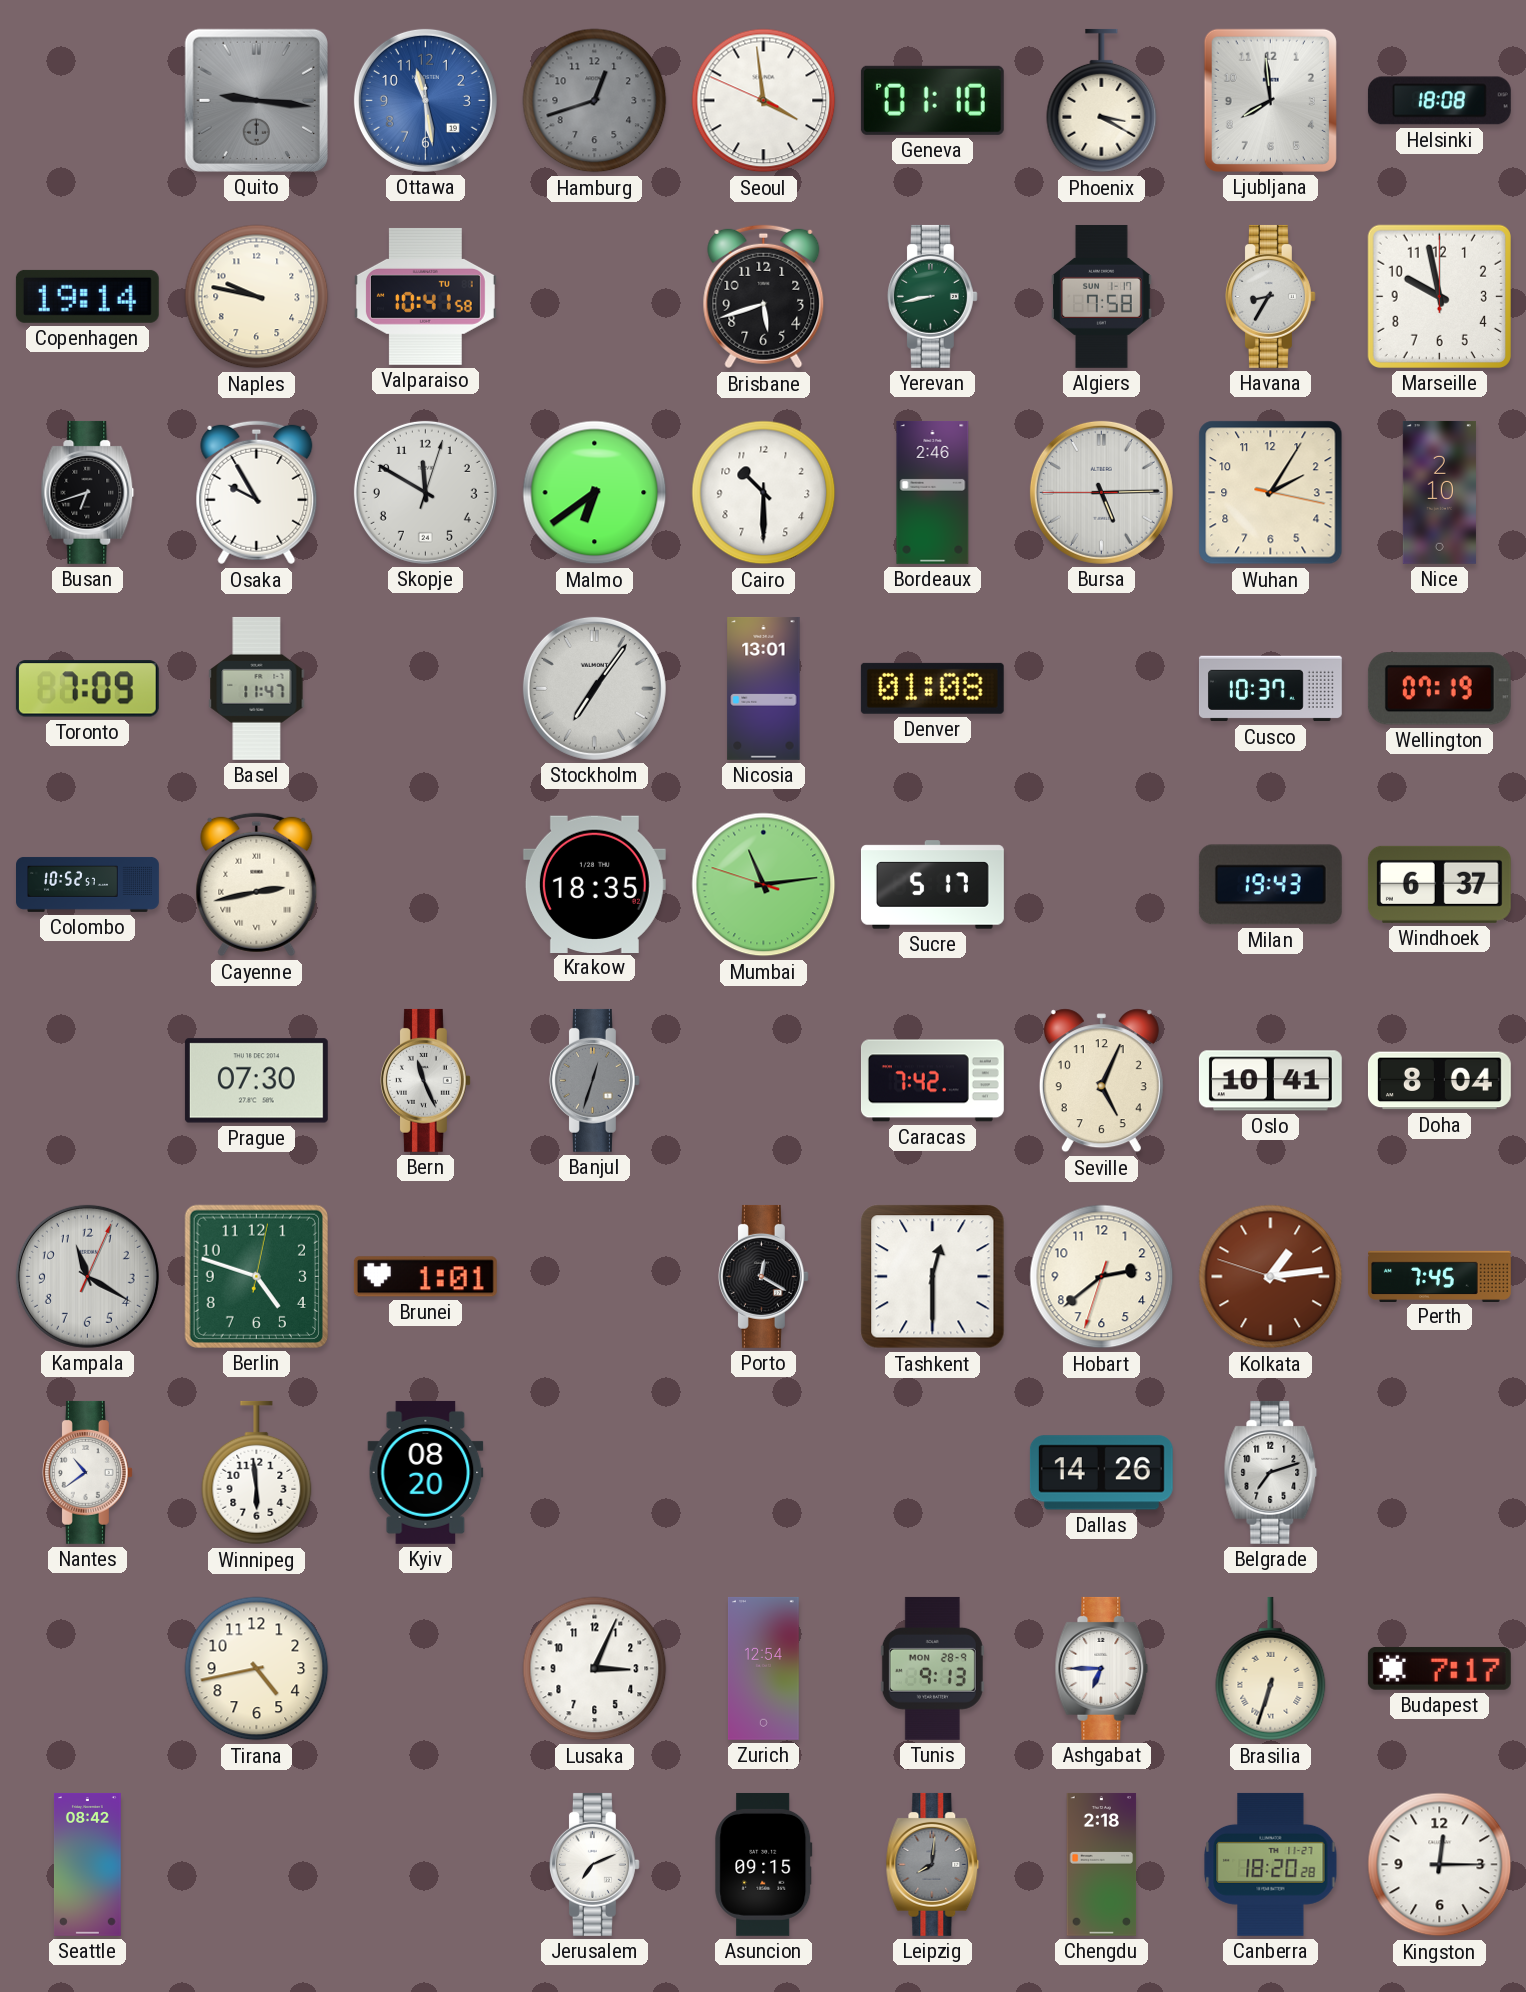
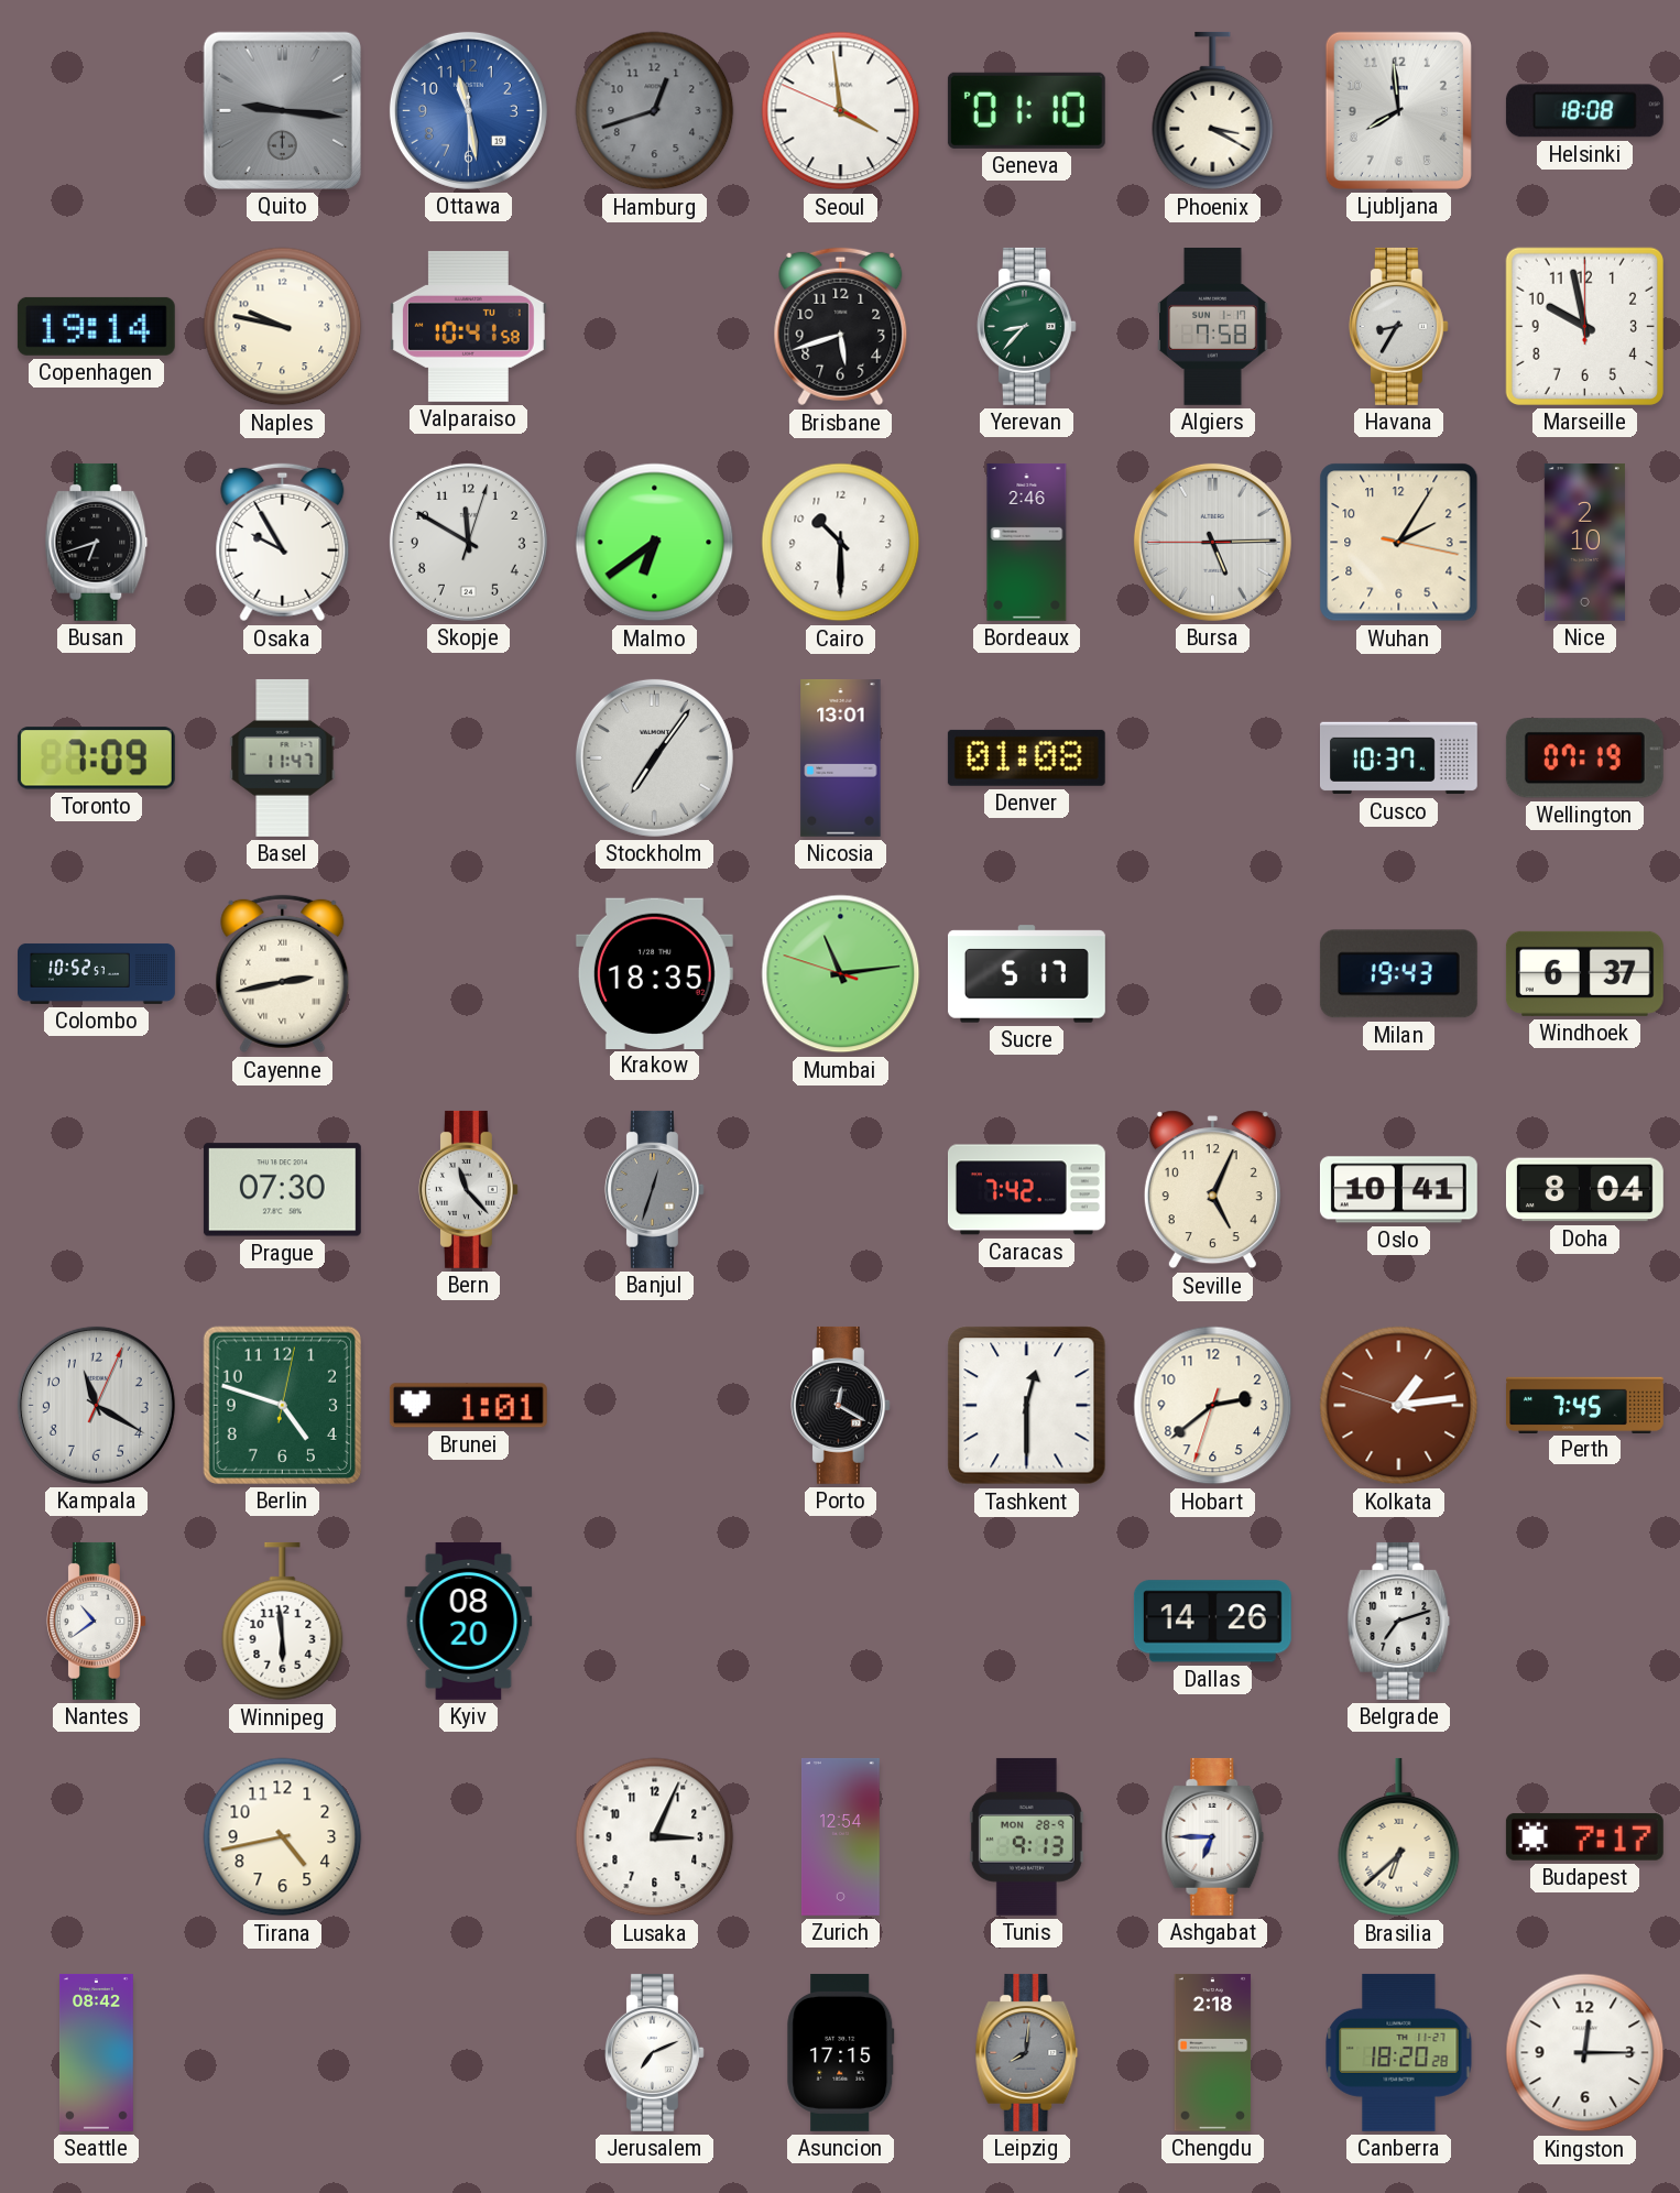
Yerevan: 8:43 -> 8:37 (1026, 326)
Bern: 11:26 -> 11:23 (468, 1189)
Brasilia: 6:33 -> 6:38 (1399, 1837)
Asuncion: 09:15 -> 17:15 (841, 2052)
